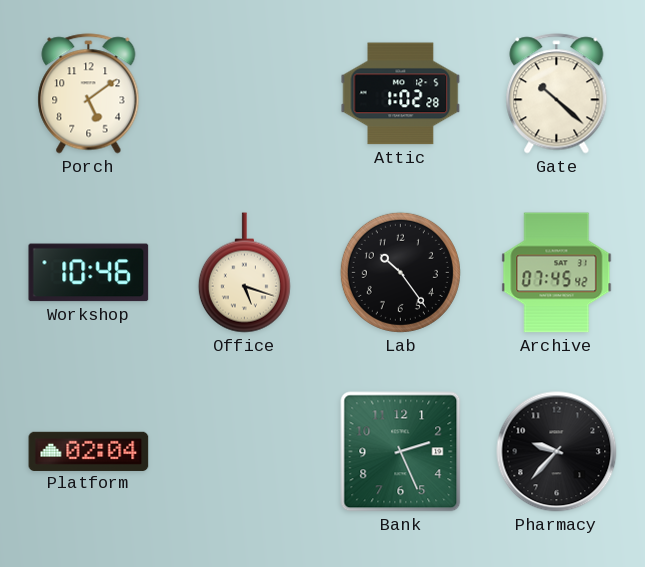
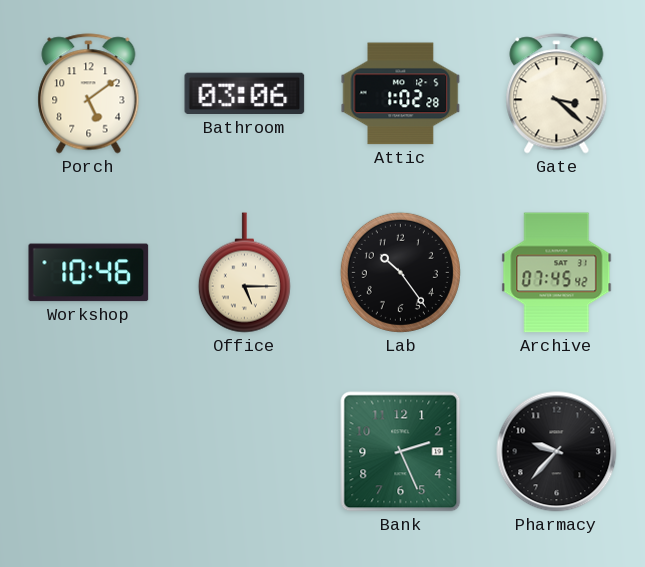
Bathroom: none -> 03:06 (245, 94)
Gate: 10:22 -> 3:22 (557, 94)
Office: 5:18 -> 5:15 (244, 273)
Platform: 02:04 -> none (89, 451)
